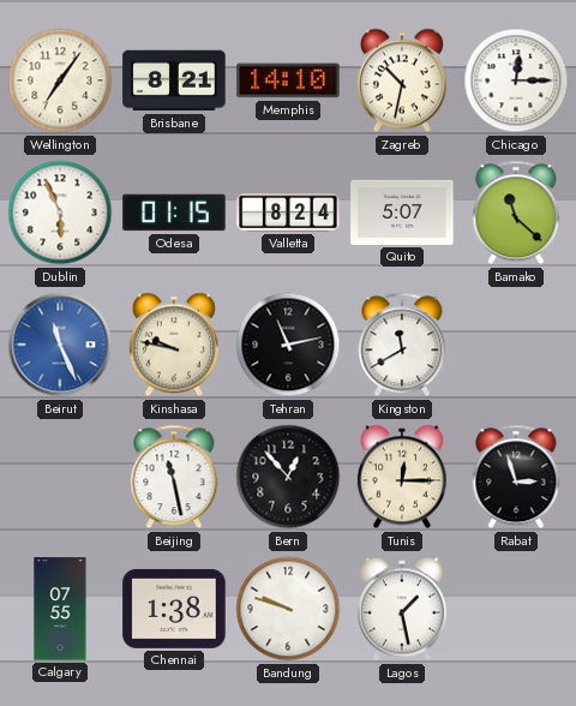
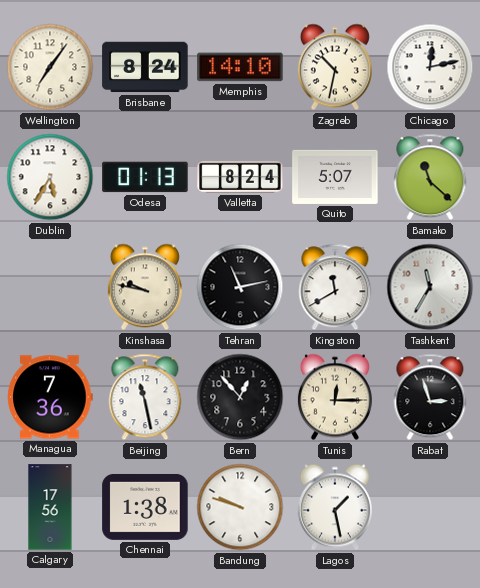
Brisbane: 8:21 -> 8:24 (145, 67)
Chicago: 12:15 -> 12:13 (430, 67)
Dublin: 5:56 -> 5:35 (50, 177)
Odesa: 01:15 -> 01:13 (145, 177)
Beirut: 11:26 -> none (60, 345)
Tashkent: none -> 11:35 (430, 287)
Managua: none -> 7:36 (50, 397)
Calgary: 07:55 -> 17:56 (50, 507)
